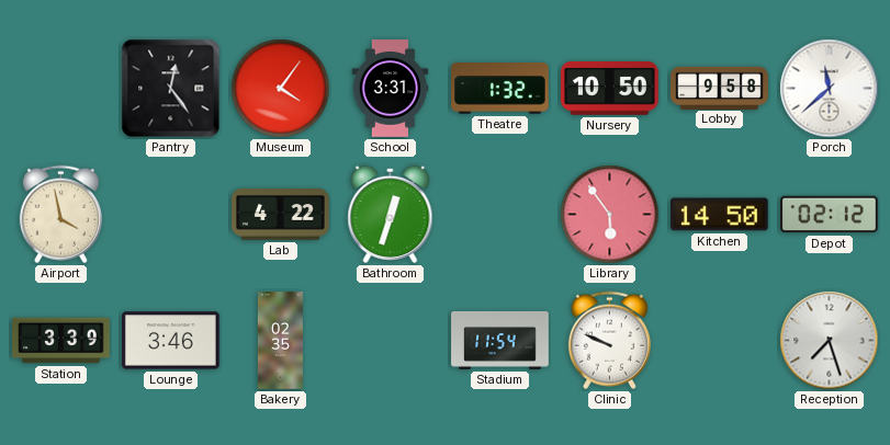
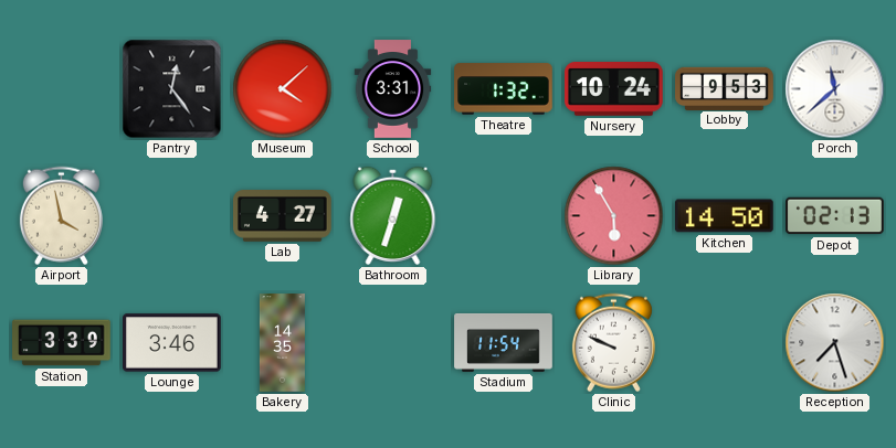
Museum: 4:06 -> 4:08 (283, 89)
Nursery: 10:50 -> 10:24 (614, 89)
Lobby: 9:58 -> 9:53 (725, 88)
Lab: 4:22 -> 4:27 (283, 216)
Library: 5:54 -> 5:55 (614, 216)
Depot: 02:12 -> 02:13 (835, 216)
Bakery: 02:35 -> 14:35 (282, 343)
